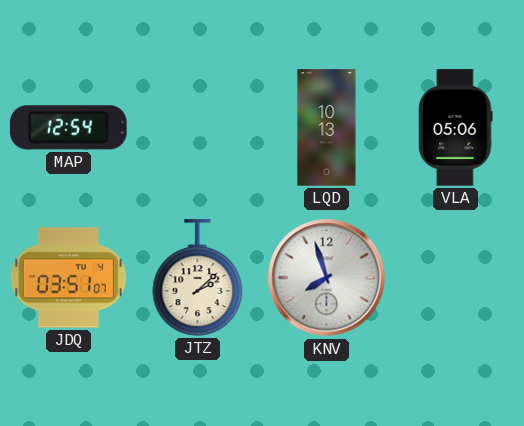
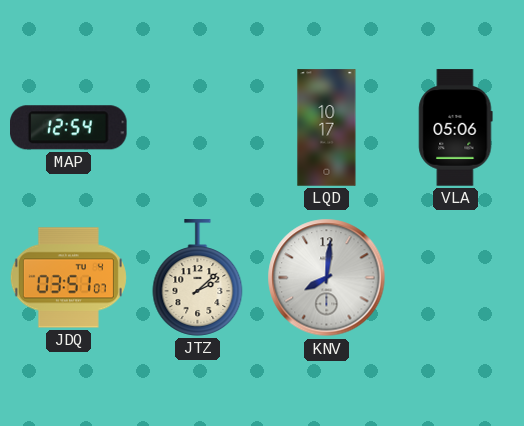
LQD: 10:13 -> 10:17 (327, 128)
KNV: 7:57 -> 8:01 (327, 278)
